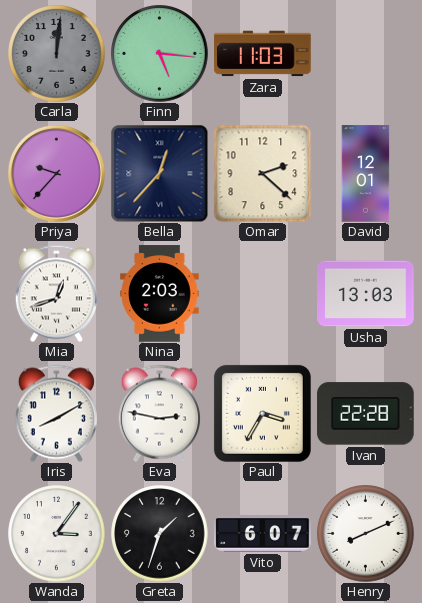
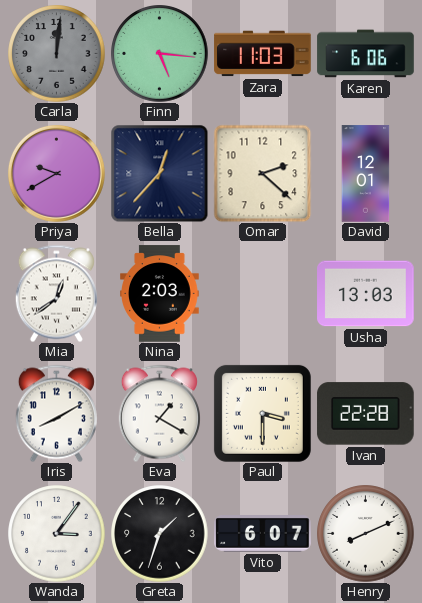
Karen: none -> 6:06 (366, 54)
Priya: 9:37 -> 9:40 (56, 173)
Mia: 12:42 -> 12:39 (56, 293)
Eva: 2:47 -> 1:20 (159, 413)
Paul: 3:35 -> 3:30 (262, 413)
